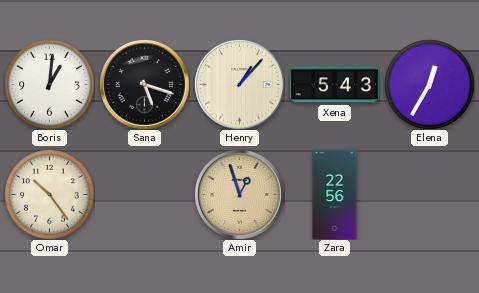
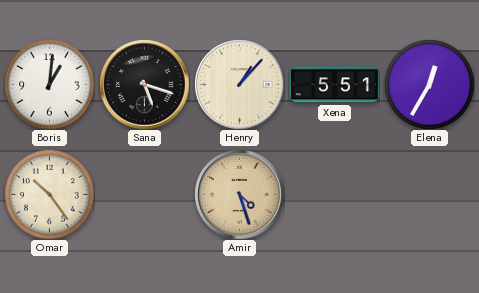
Xena: 5:43 -> 5:51 (334, 85)
Amir: 12:57 -> 4:27 (239, 194)
Zara: 22:56 -> none (335, 194)
